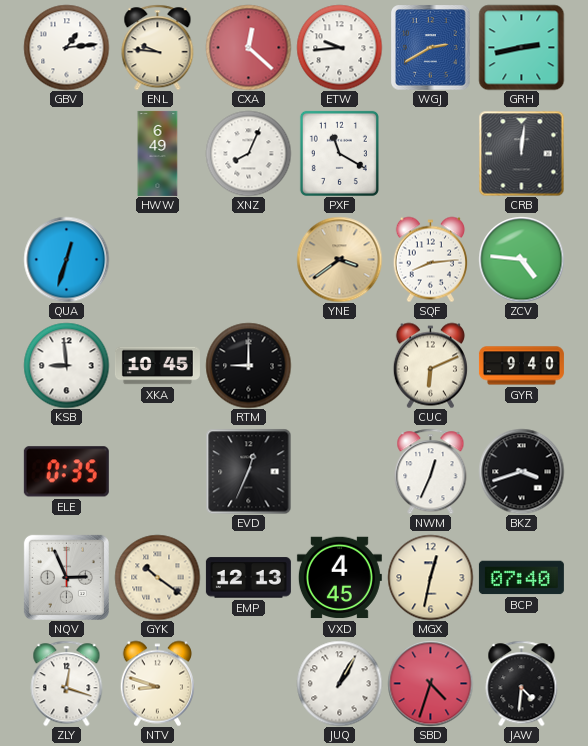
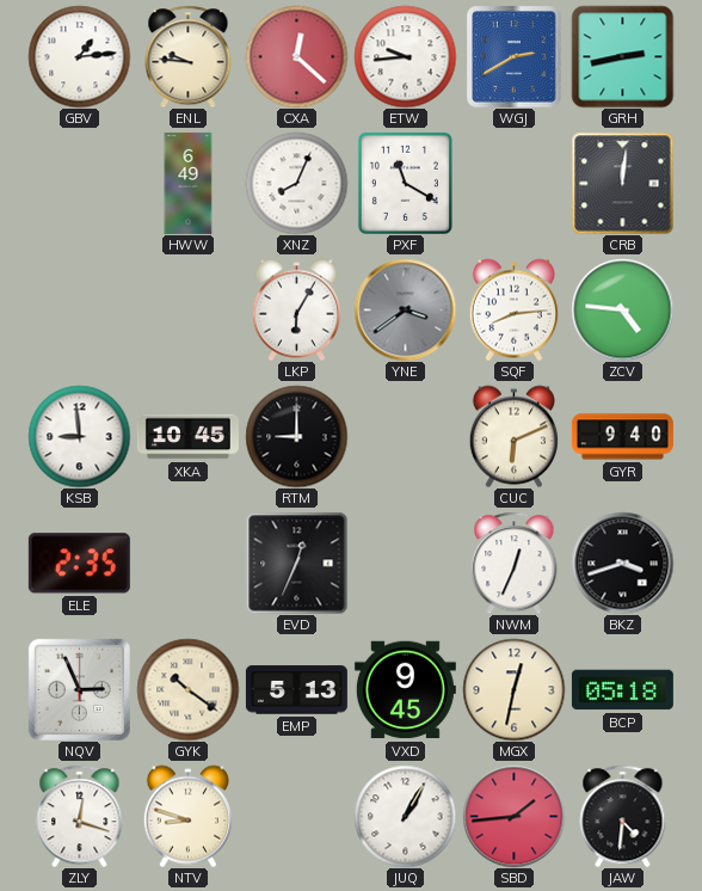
QUA: 12:33 -> none (66, 259)
LKP: none -> 6:05 (296, 309)
YNE dial: champagne -> grey (405, 309)
ELE: 0:35 -> 2:35 (79, 564)
EMP: 12:13 -> 5:13 (296, 690)
VXD: 4:45 -> 9:45 (405, 690)
BCP: 07:40 -> 05:18 (622, 690)
SBD: 4:33 -> 1:44 (513, 816)
